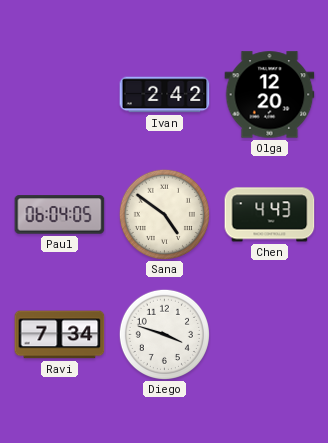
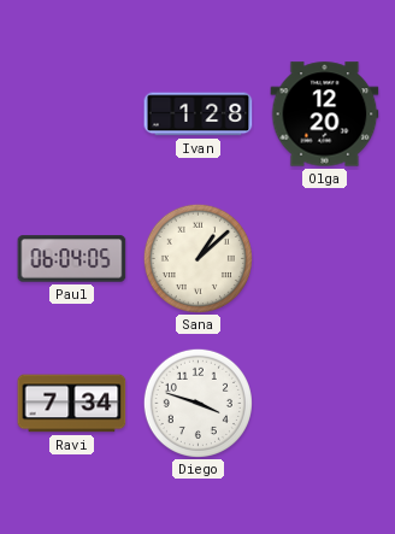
Ivan: 2:42 -> 1:28 (199, 115)
Sana: 4:51 -> 1:08 (197, 258)
Chen: 4:43 -> none (270, 215)
